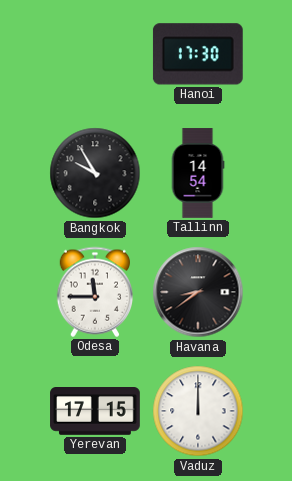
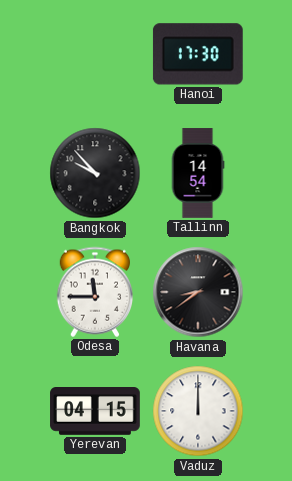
Bangkok: 9:55 -> 9:53 (95, 173)
Yerevan: 17:15 -> 04:15 (95, 412)
